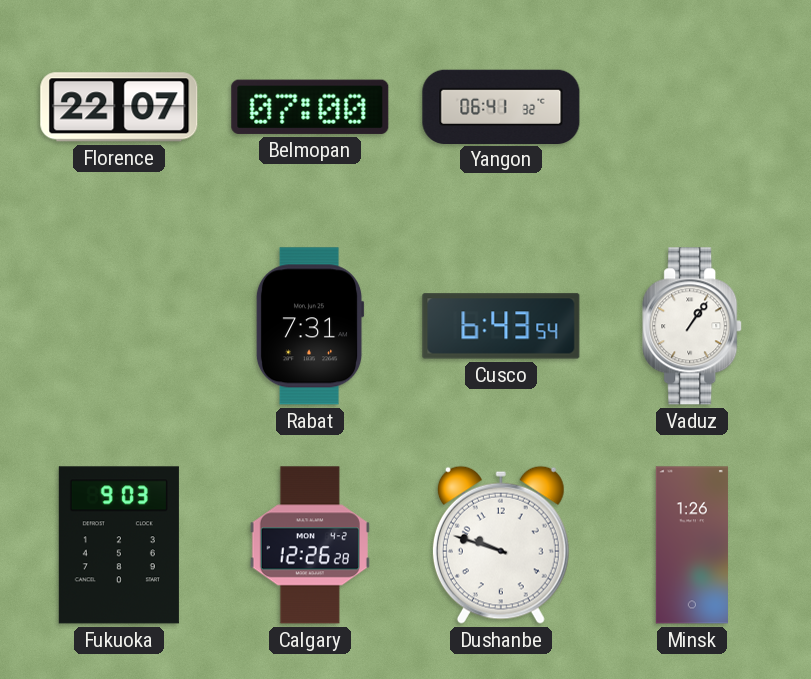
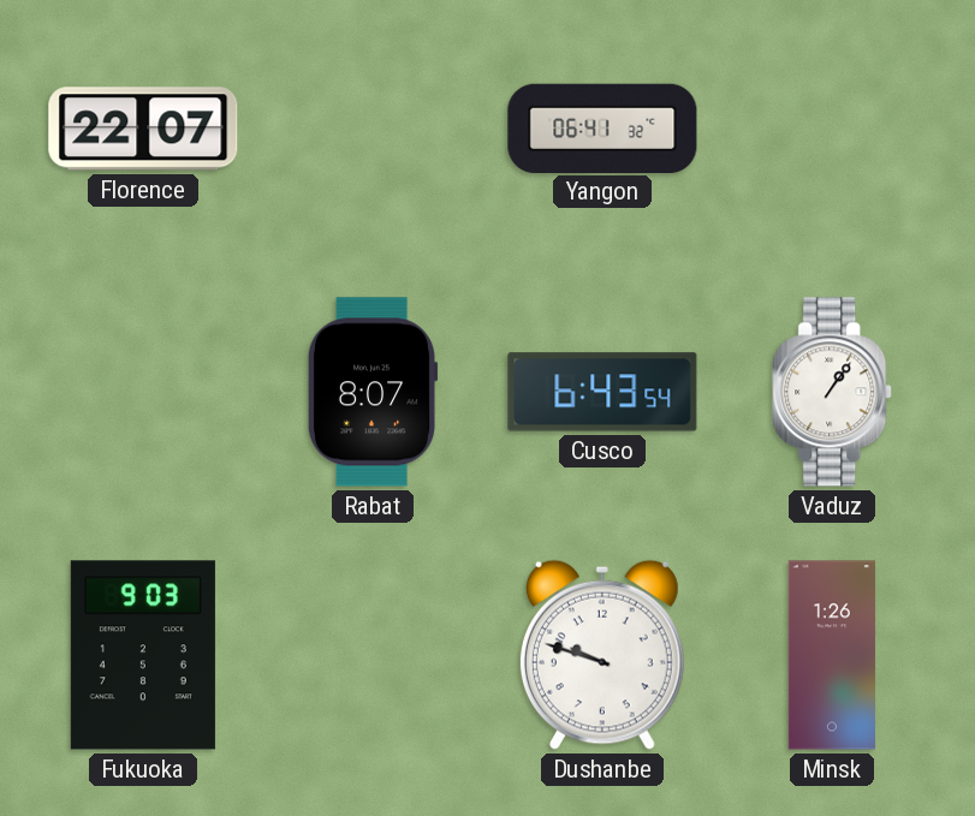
Belmopan: 07:00 -> none (310, 107)
Rabat: 7:31 -> 8:07 (373, 392)
Calgary: 12:26 -> none (310, 545)
